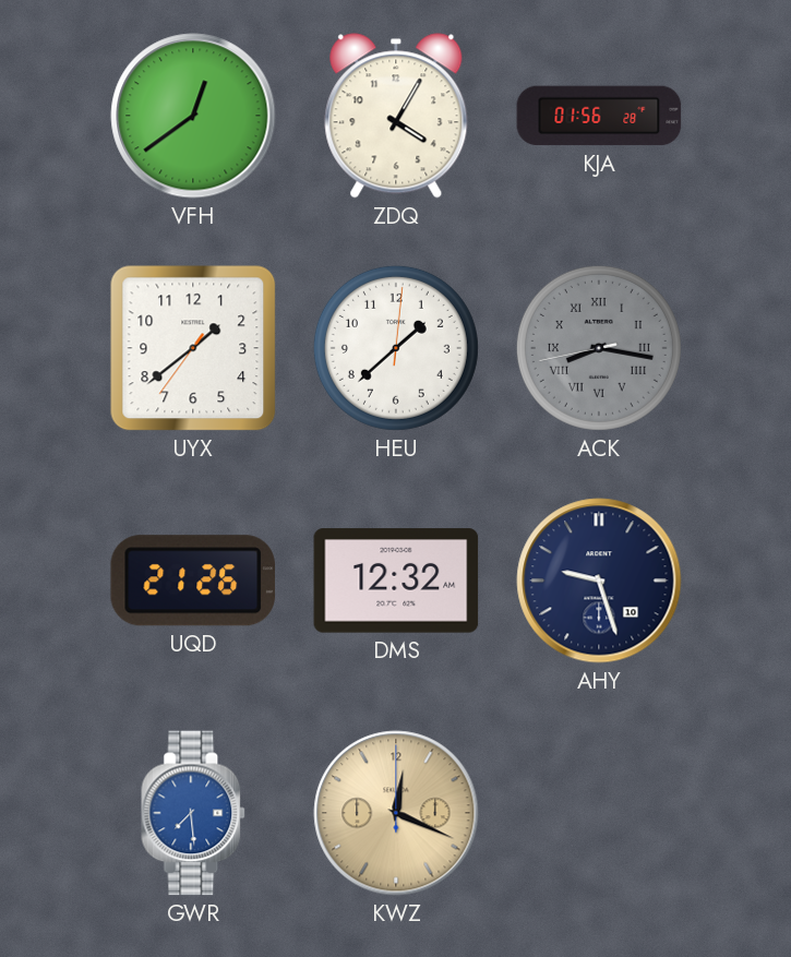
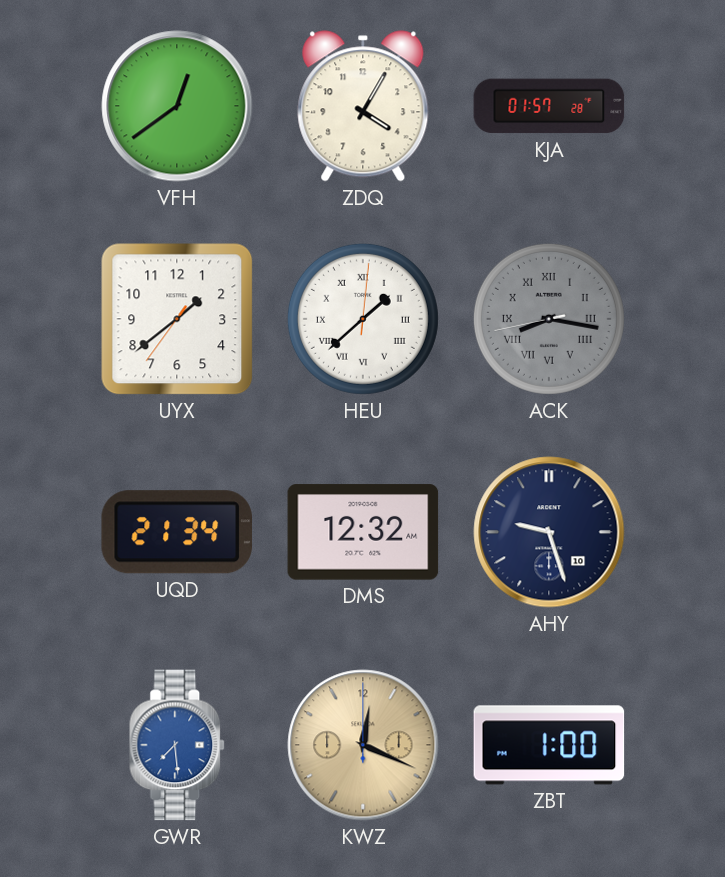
KJA: 01:56 -> 01:57 (549, 106)
HEU numerals: Arabic -> Roman (363, 319)
UQD: 21:26 -> 21:34 (176, 532)
ZBT: none -> 1:00 (549, 745)
